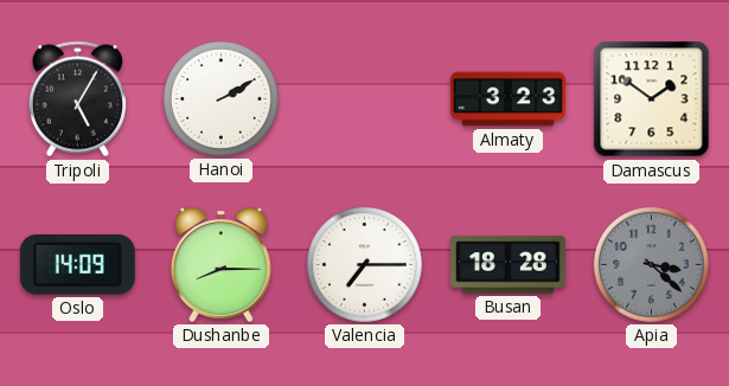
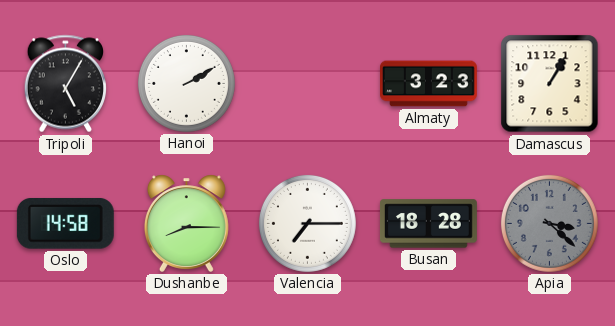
Damascus: 1:51 -> 1:05 (550, 84)
Oslo: 14:09 -> 14:58 (65, 224)
